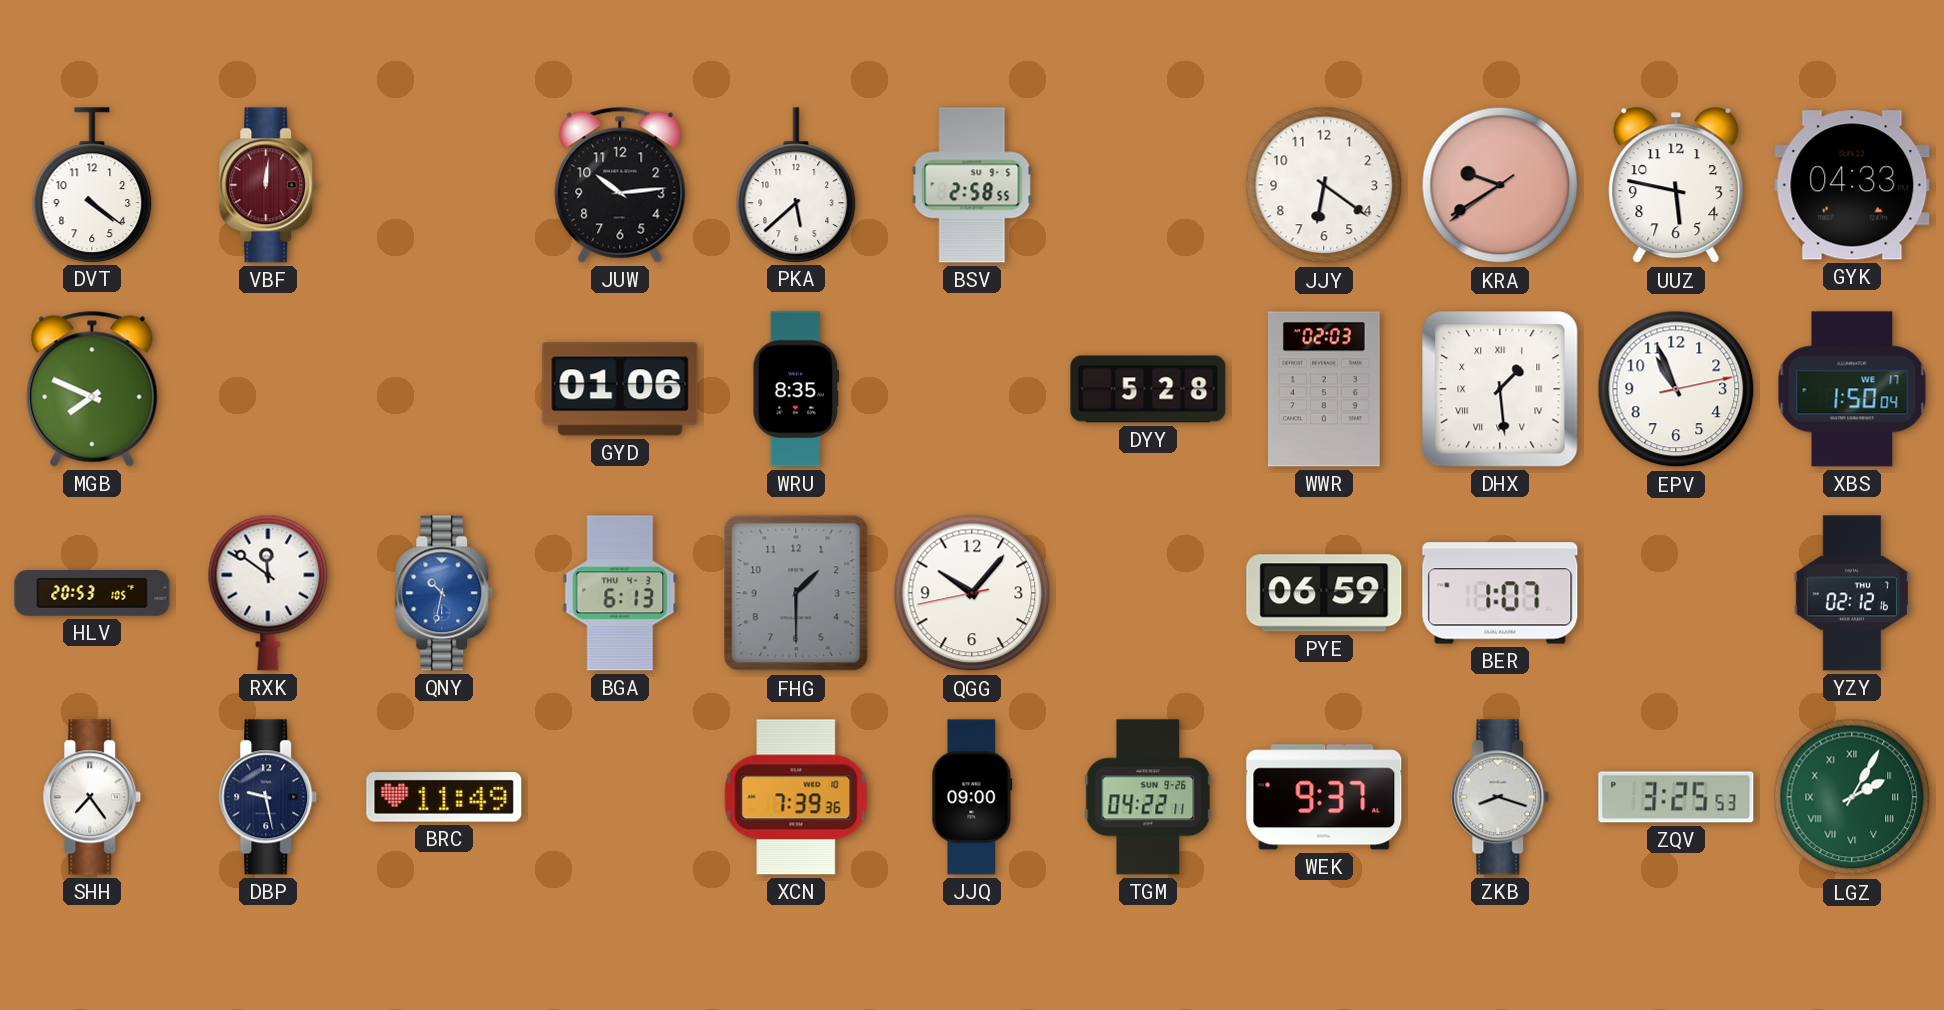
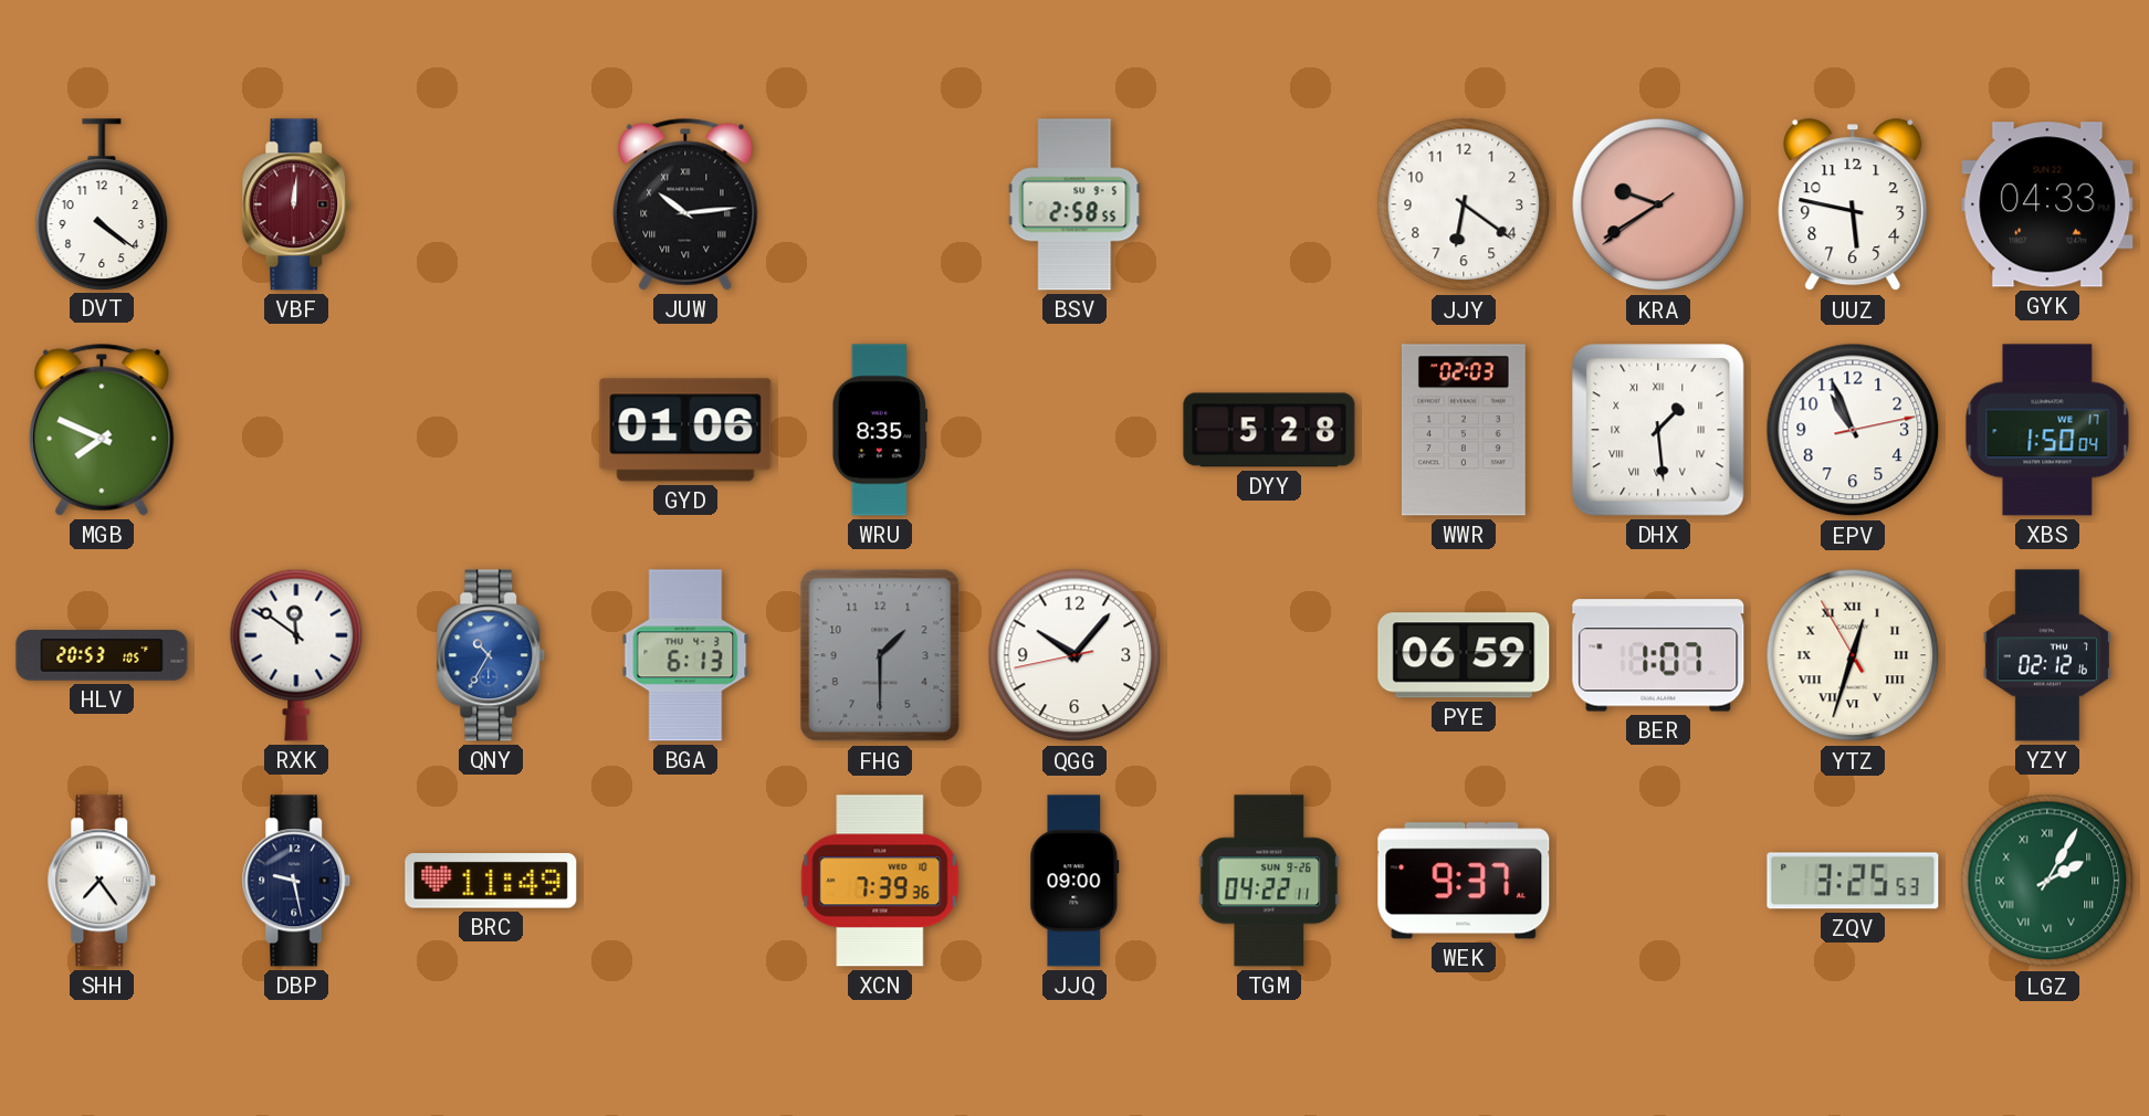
JUW numerals: Arabic -> Roman (685, 204)
PKA: 5:38 -> none (796, 185)
QNY: 10:32 -> 10:35 (491, 655)
YTZ: none -> 12:32 (1853, 655)
ZKB: 8:18 -> none (1500, 797)
